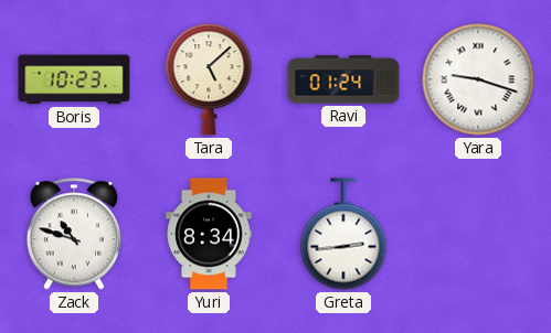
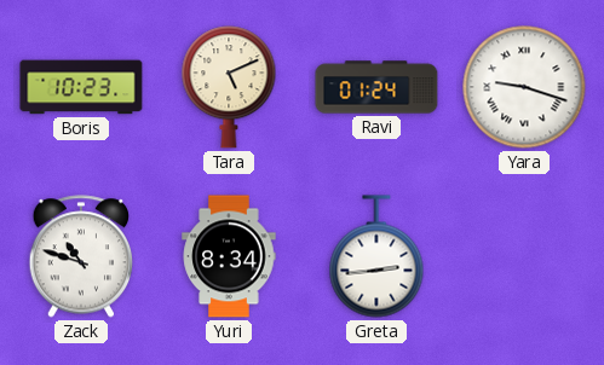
Tara: 5:08 -> 5:11 (229, 87)
